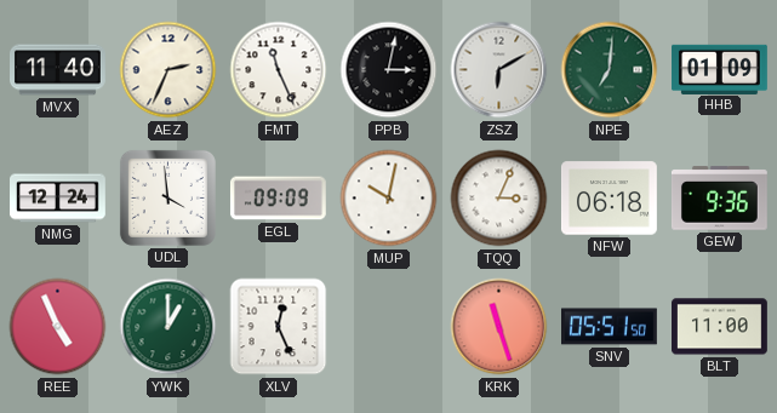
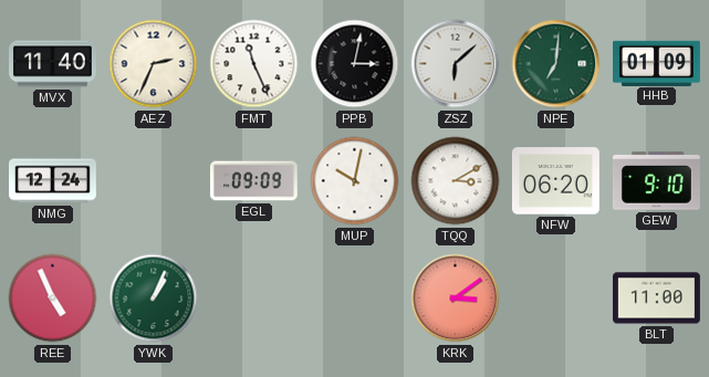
ZSZ: 6:10 -> 6:08 (456, 64)
UDL: 3:59 -> none (167, 197)
TQQ: 3:04 -> 3:10 (456, 181)
NFW: 06:18 -> 06:20 (555, 181)
GEW: 9:36 -> 9:10 (656, 181)
YWK: 1:00 -> 1:04 (154, 299)
XLV: 12:26 -> none (279, 327)
KRK: 11:27 -> 3:09 (456, 299)
SNV: 05:51 -> none (610, 327)
